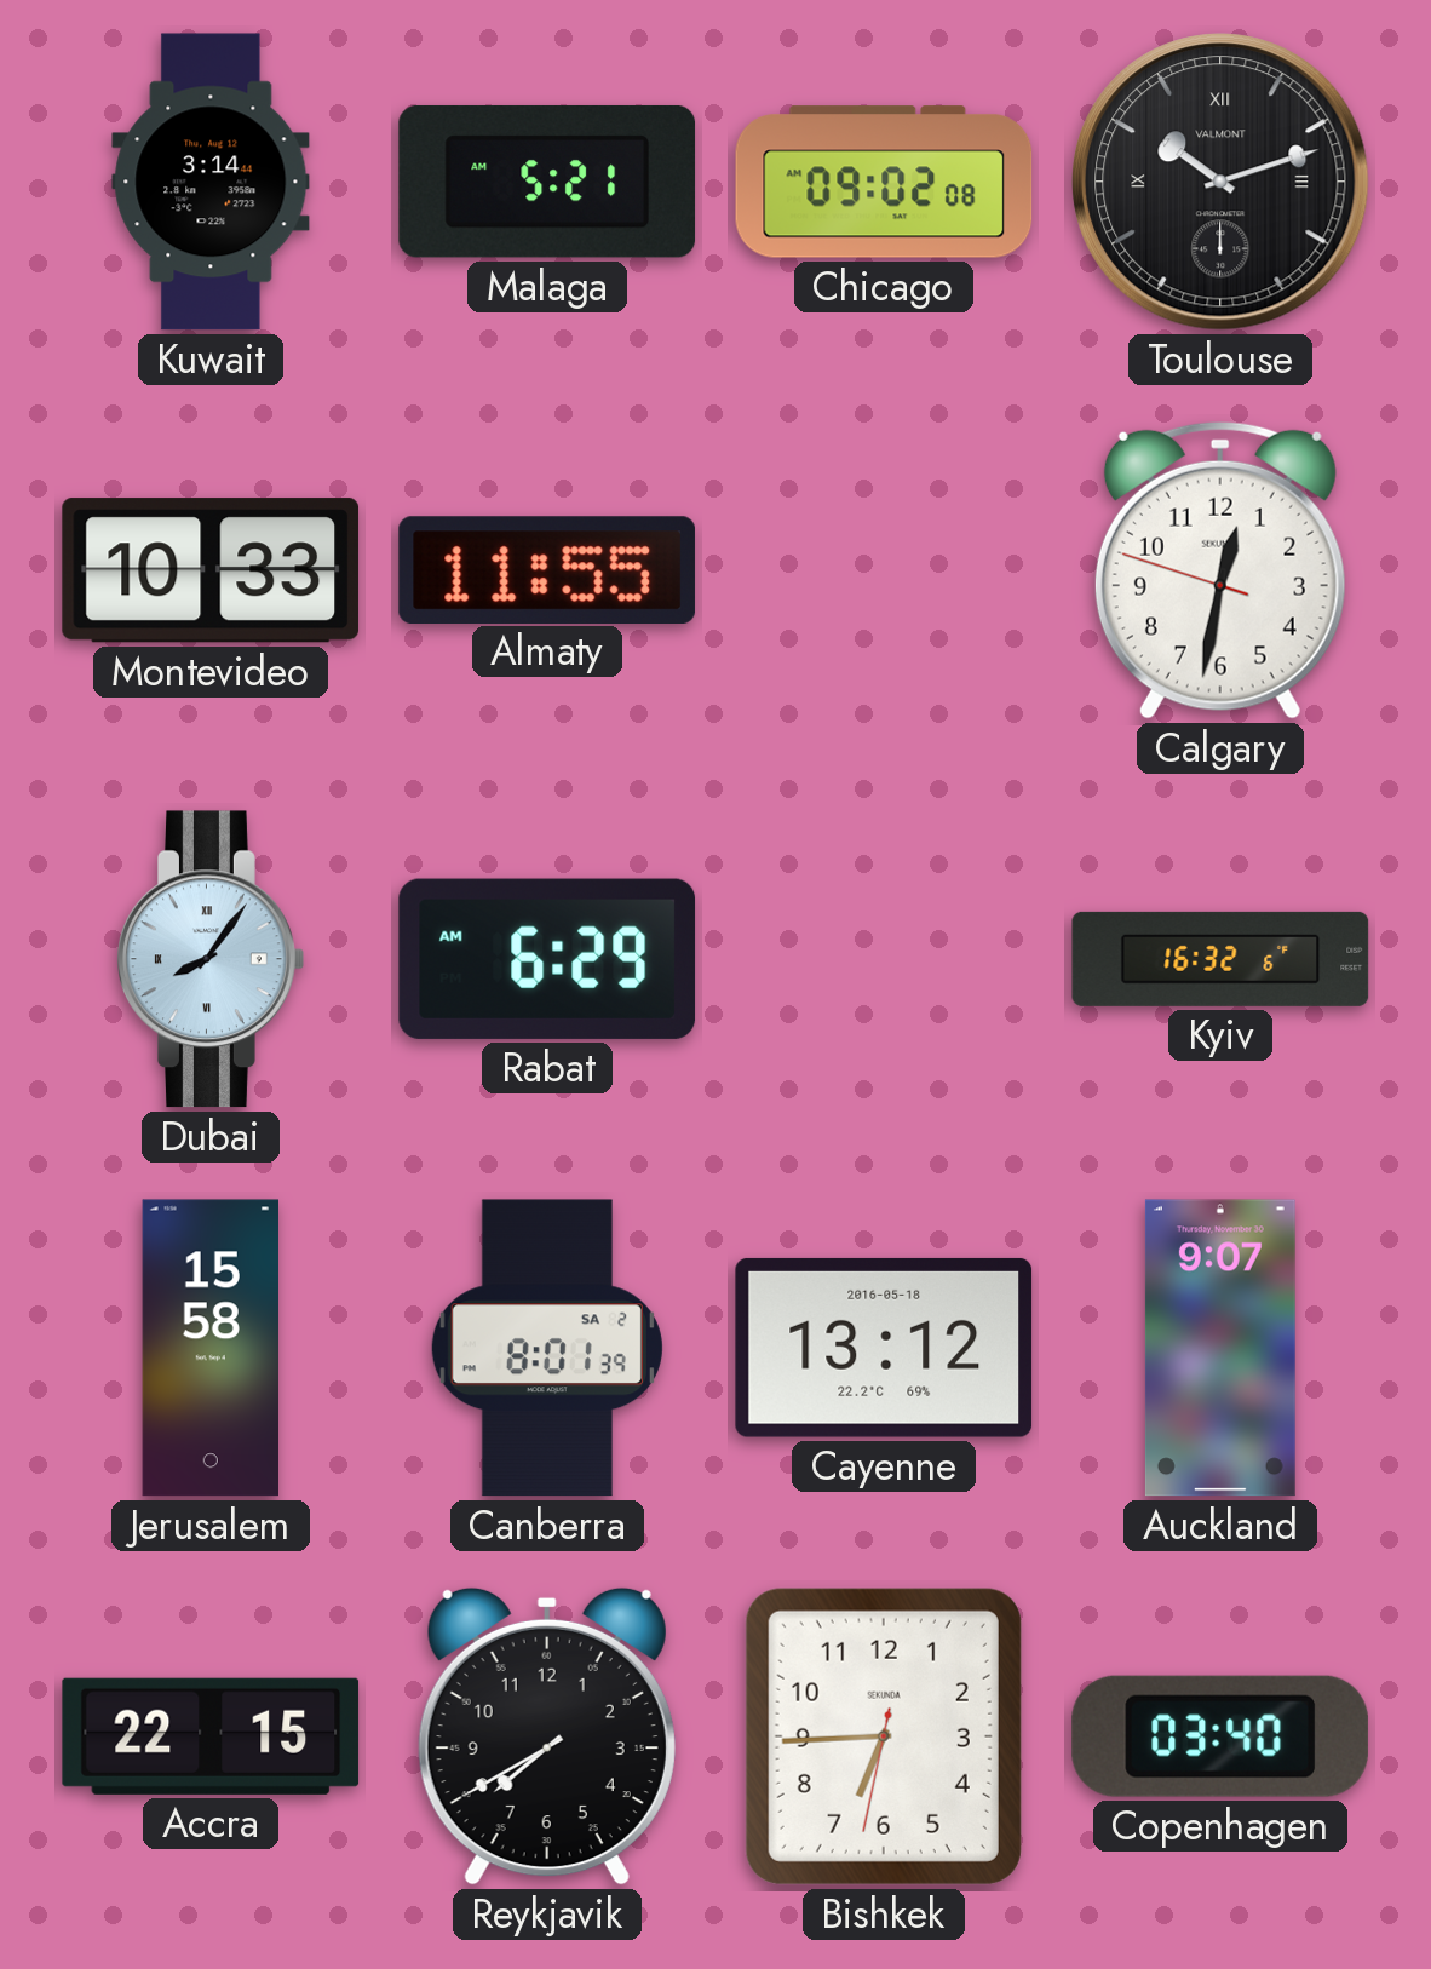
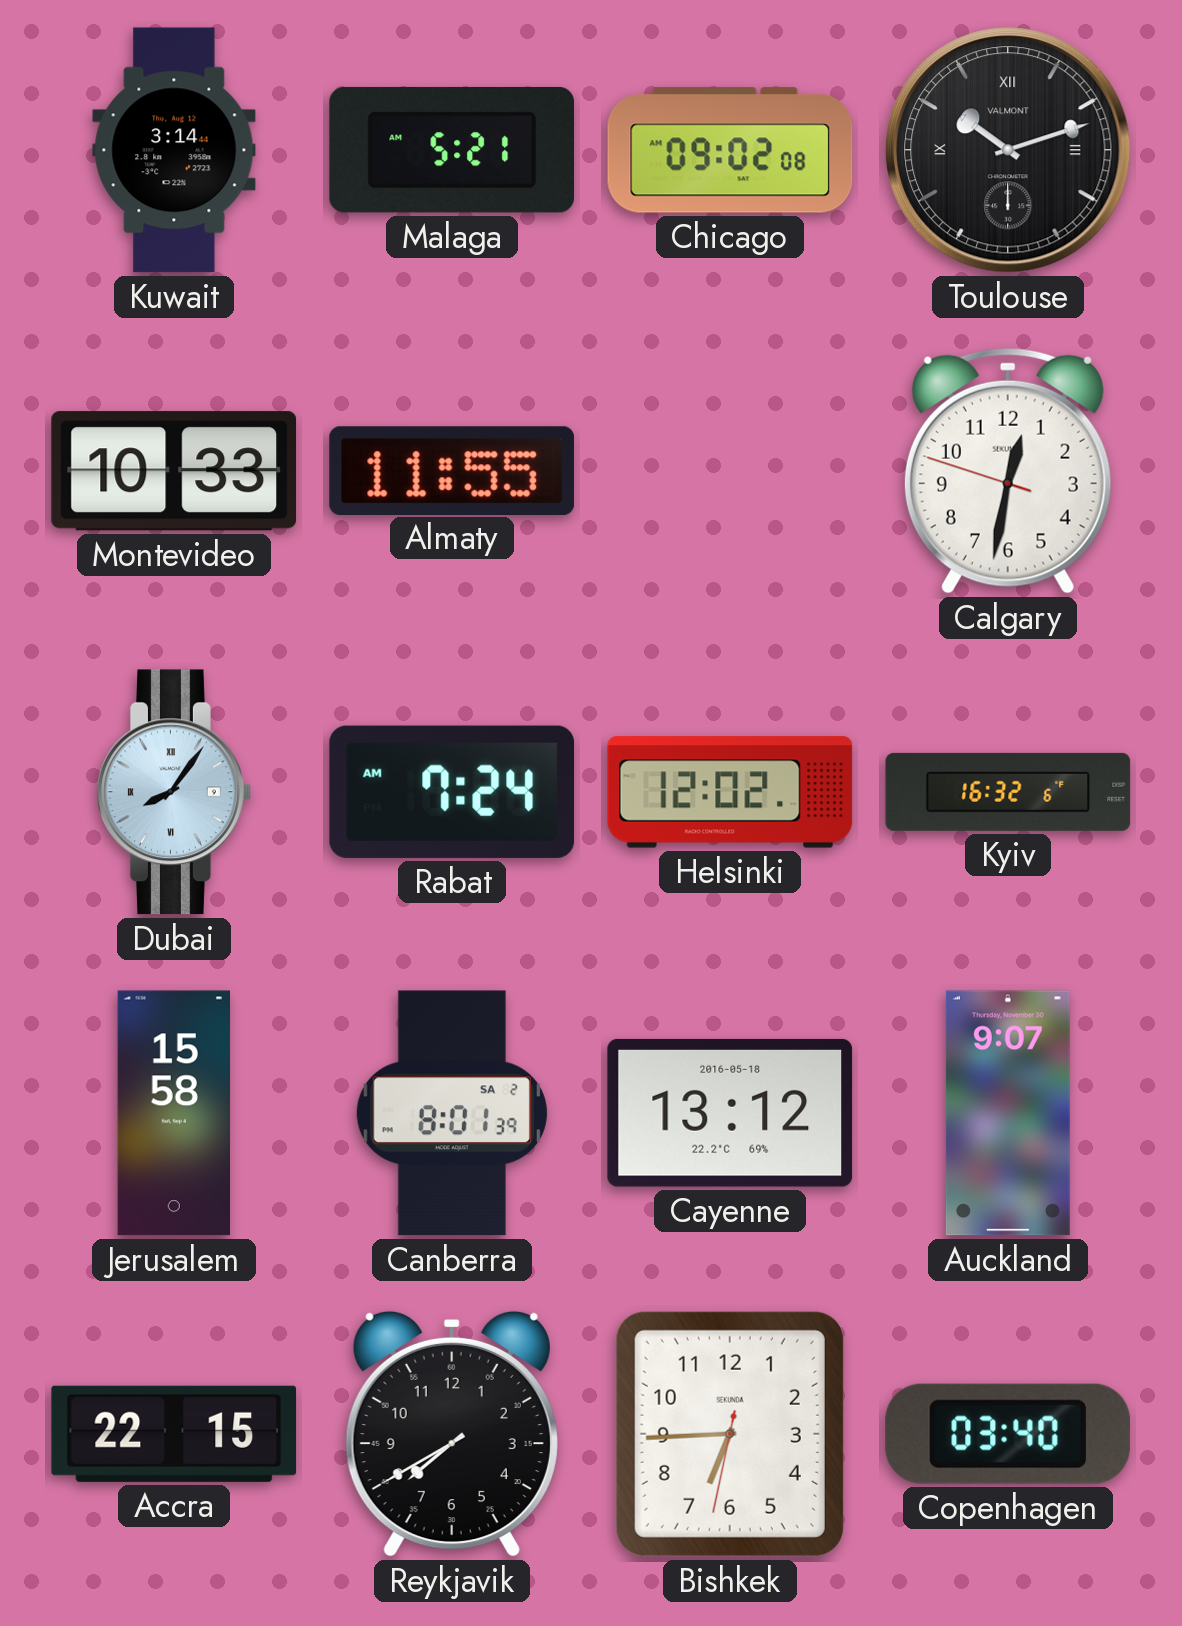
Rabat: 6:29 -> 7:24 (452, 792)
Helsinki: none -> 12:02 (730, 792)
